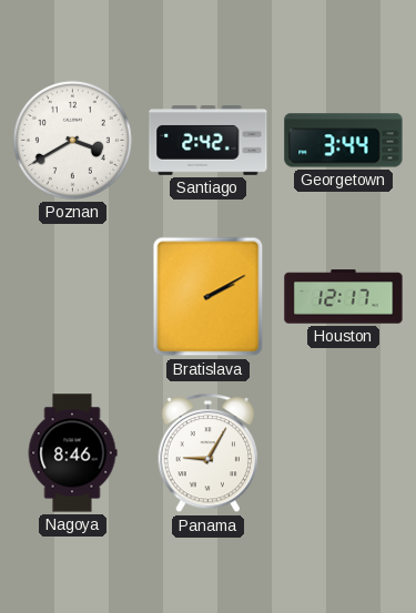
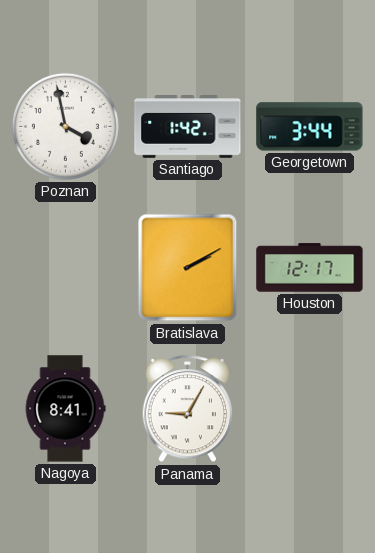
Poznan: 3:40 -> 3:58 (65, 126)
Santiago: 2:42 -> 1:42 (188, 127)
Nagoya: 8:46 -> 8:41 (65, 409)
